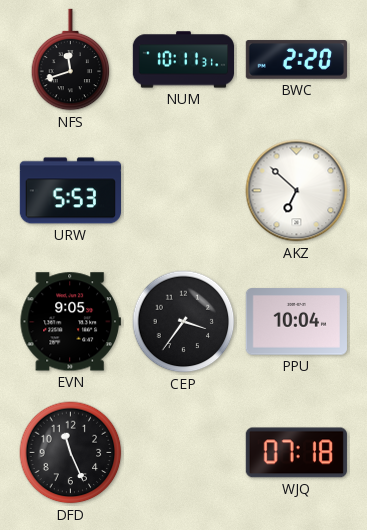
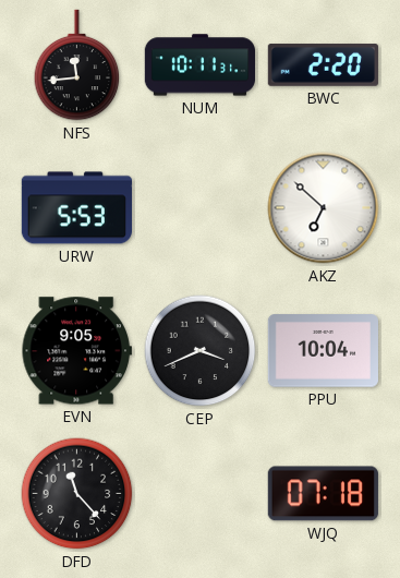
NFS: 11:42 -> 11:44 (77, 65)
CEP: 3:36 -> 3:41 (201, 351)
DFD: 11:26 -> 11:23 (77, 494)
